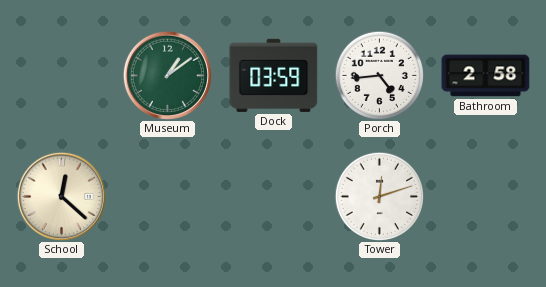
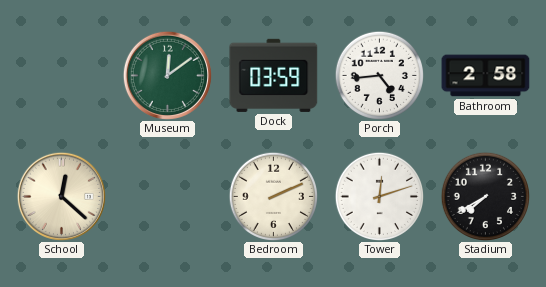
Museum: 1:09 -> 12:09 (167, 75)
Bedroom: none -> 2:11 (273, 196)
Stadium: none -> 7:40 (485, 196)
